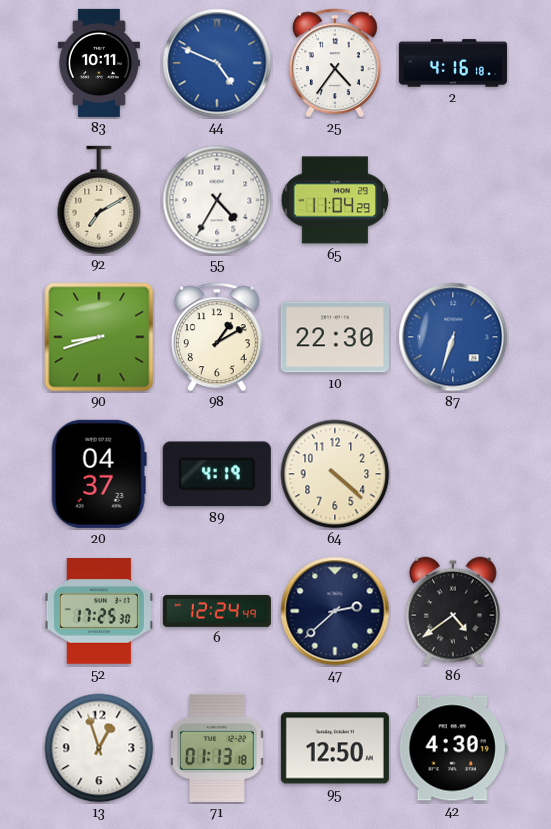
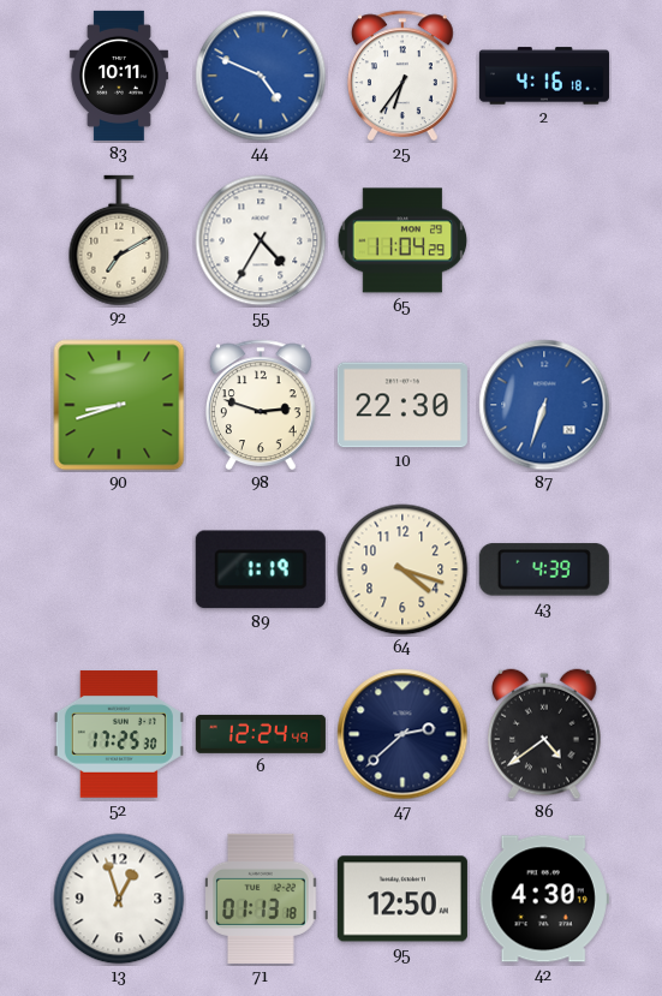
25: 4:36 -> 6:36 (404, 76)
98: 1:10 -> 2:48 (262, 405)
20: 04:37 -> none (99, 474)
89: 4:19 -> 1:19 (261, 569)
64: 4:22 -> 4:18 (402, 569)
43: none -> 4:39 (544, 569)
